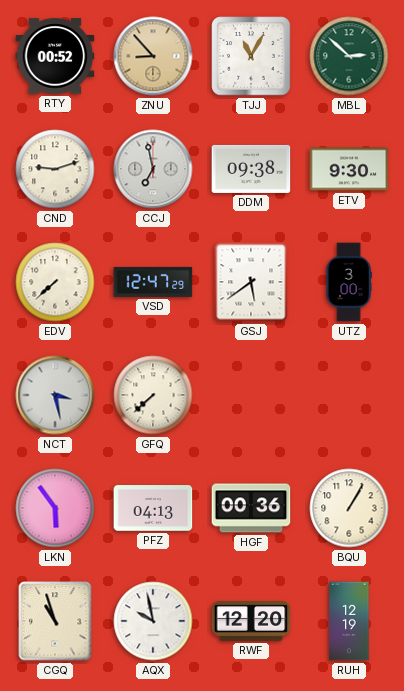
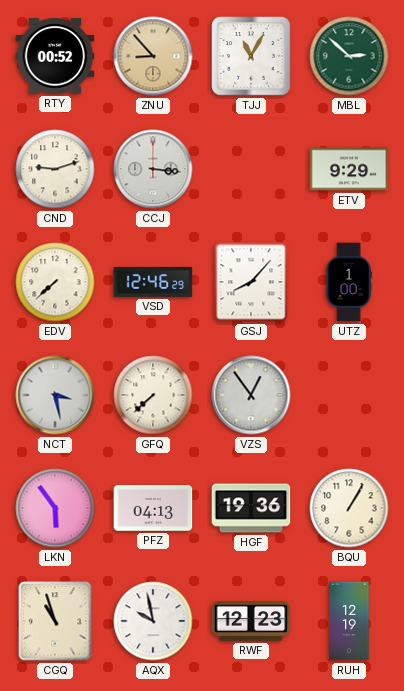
CCJ: 6:58 -> 3:16 (153, 169)
DDM: 09:38 -> none (251, 169)
ETV: 9:30 -> 9:29 (349, 169)
VSD: 12:47 -> 12:46 (153, 282)
GSJ: 5:39 -> 8:07 (251, 282)
UTZ: 3:00 -> 1:00 (349, 282)
VZS: none -> 12:54 (251, 395)
HGF: 00:36 -> 19:36 (251, 508)
RWF: 12:20 -> 12:23 (251, 621)
